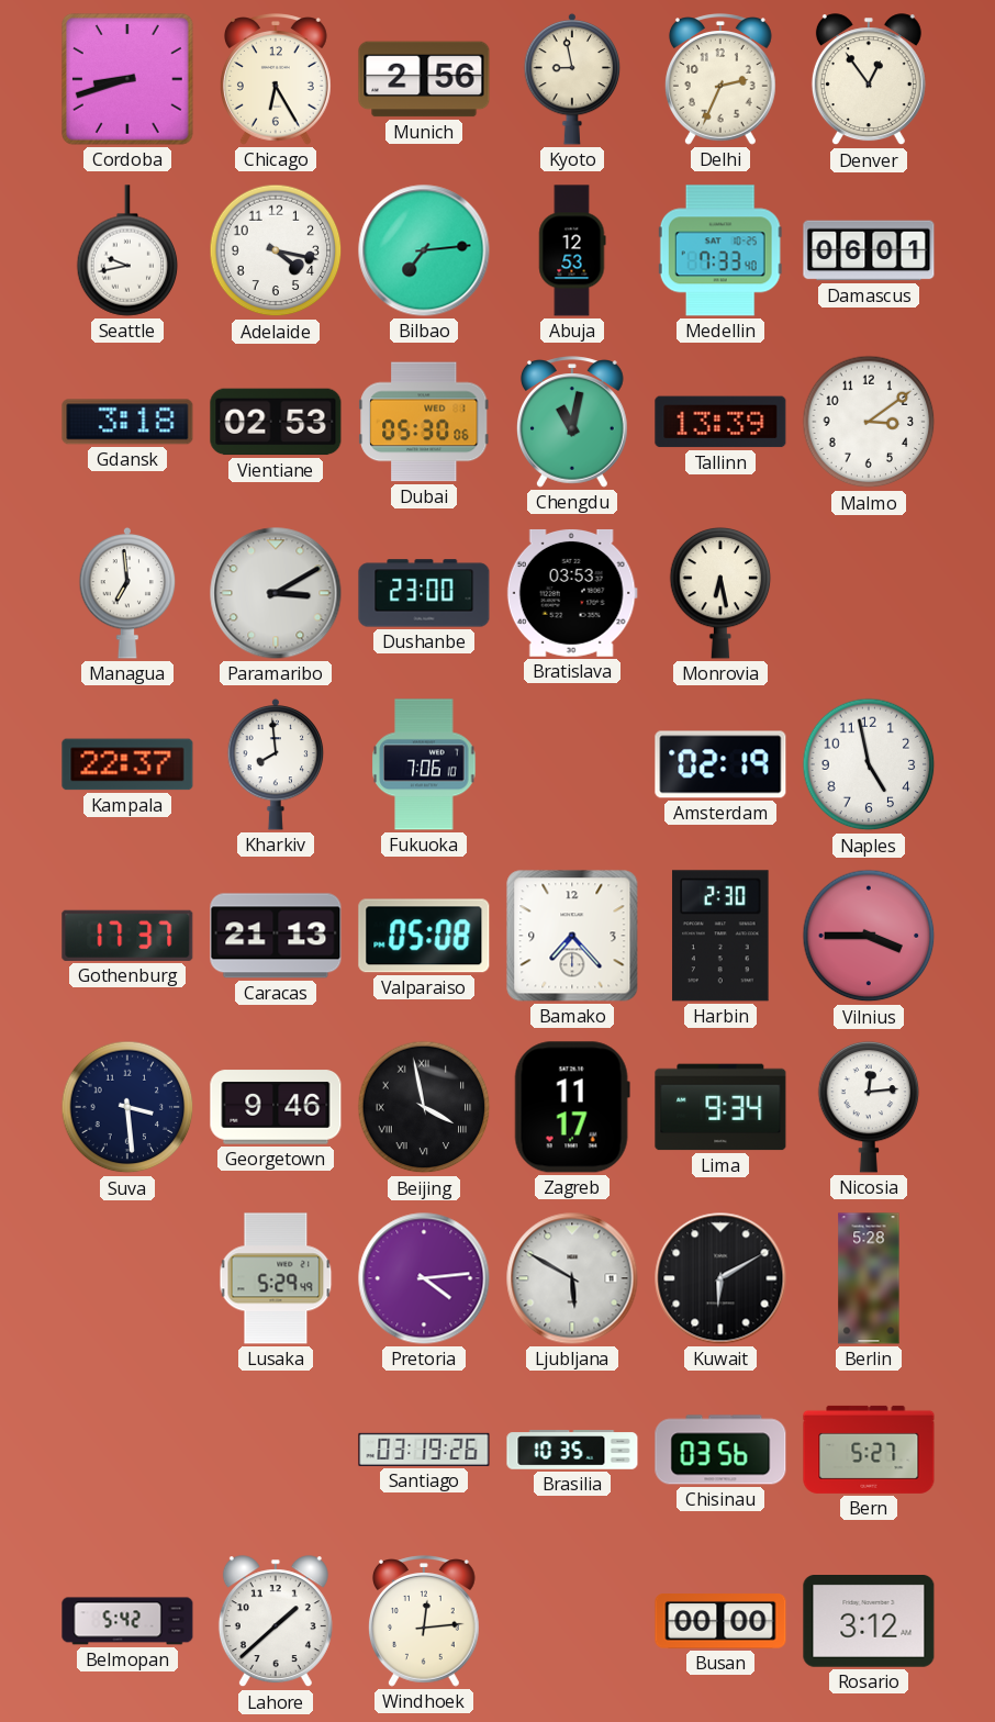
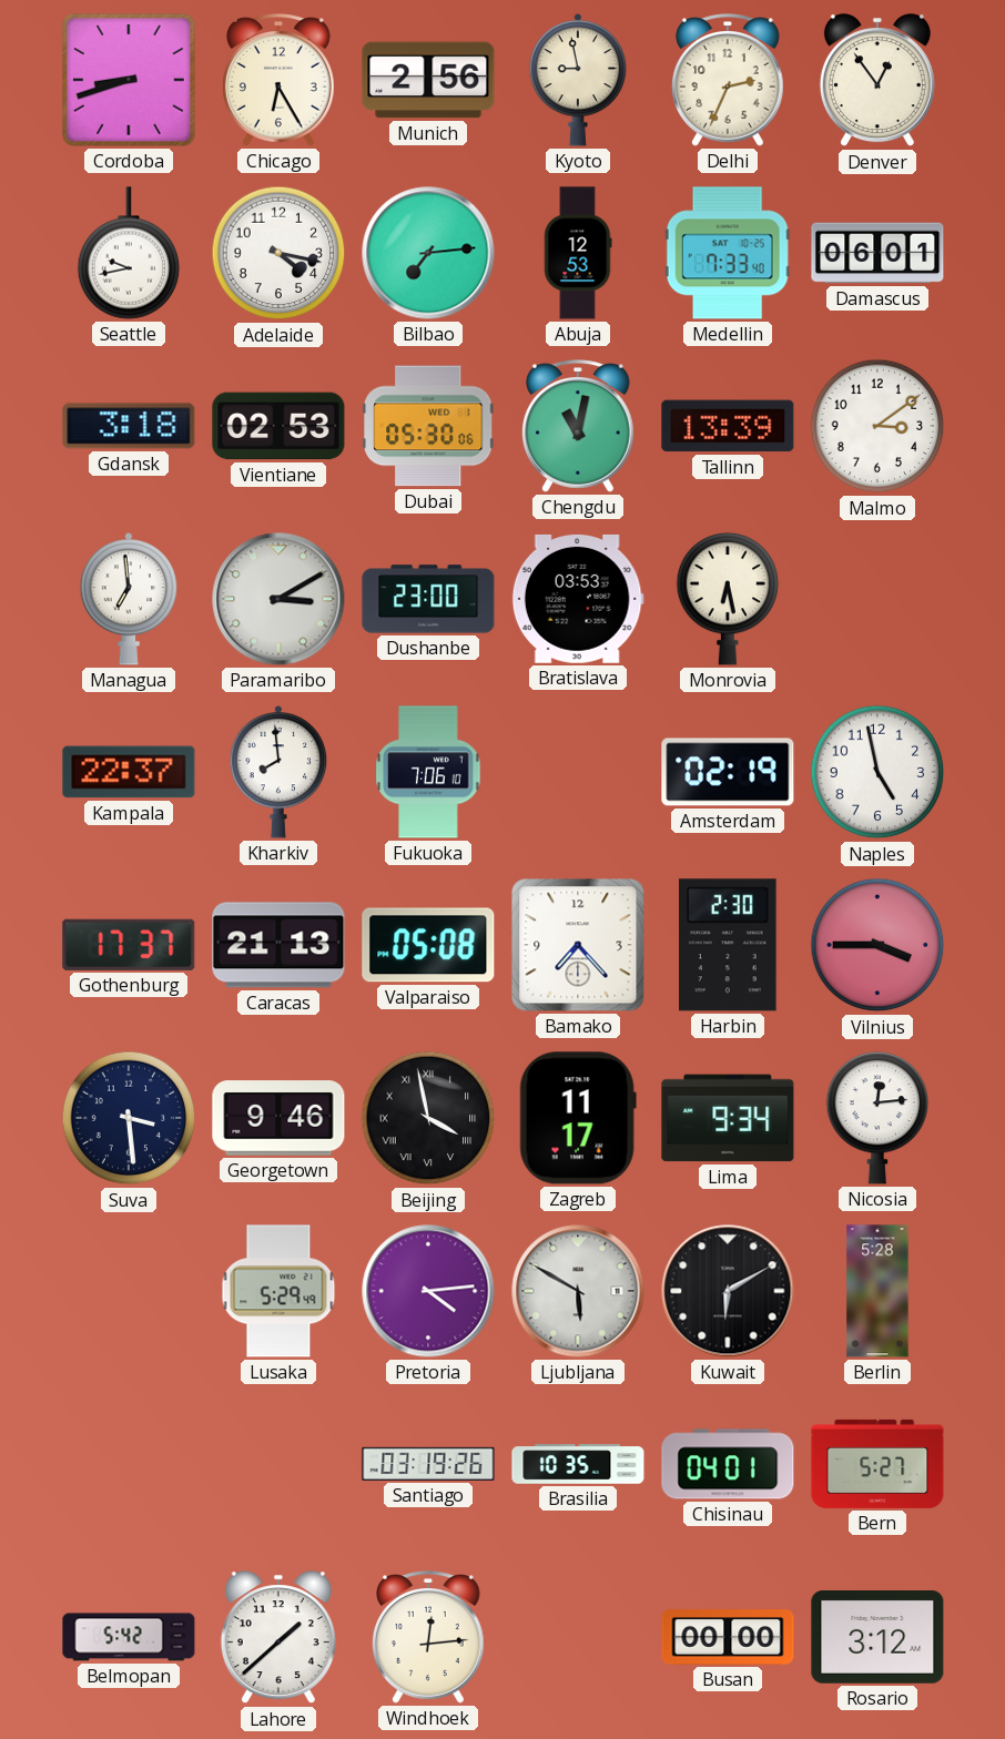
Chisinau: 03:56 -> 04:01 (728, 1464)
